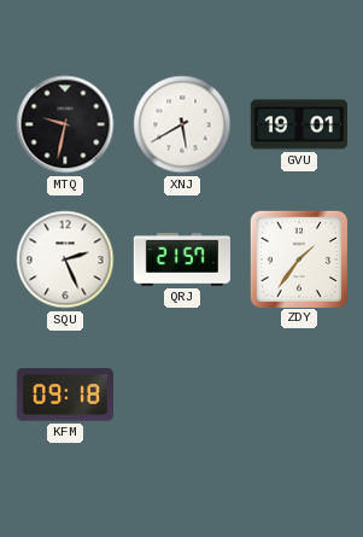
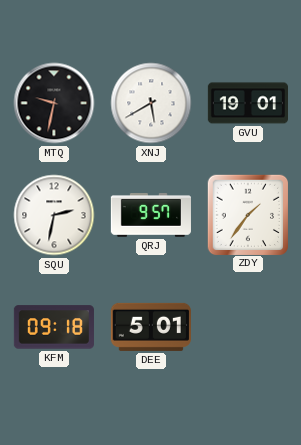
SQU: 2:26 -> 2:32 (54, 215)
QRJ: 21:57 -> 9:57 (150, 215)
DEE: none -> 5:01 (151, 327)
